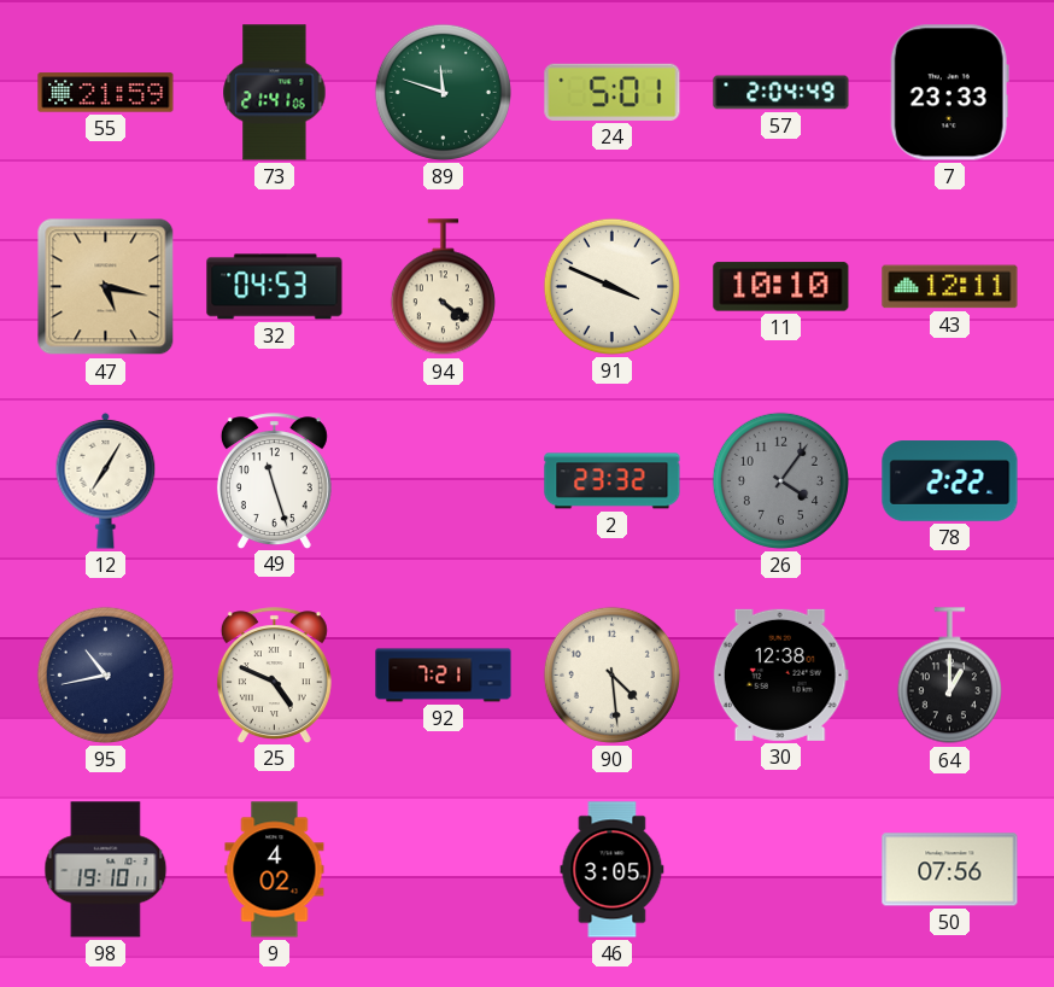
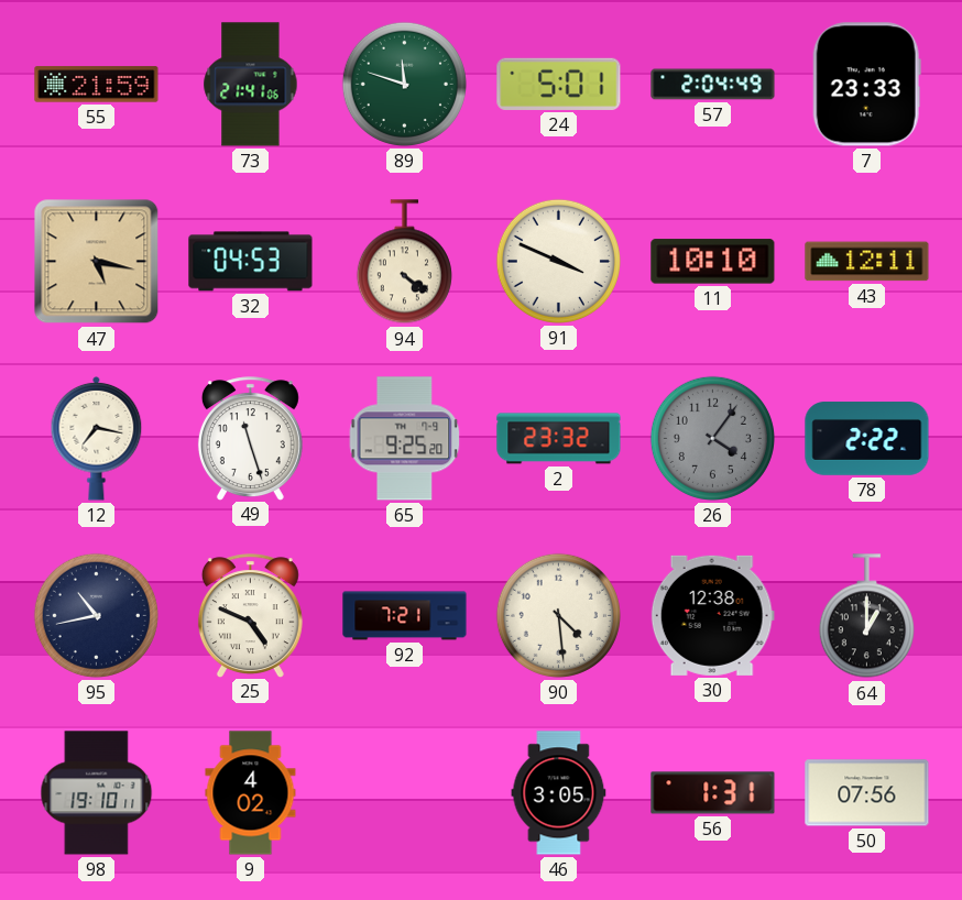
12: 7:05 -> 7:17 (97, 438)
65: none -> 9:25 (405, 439)
56: none -> 1:31 (713, 793)
